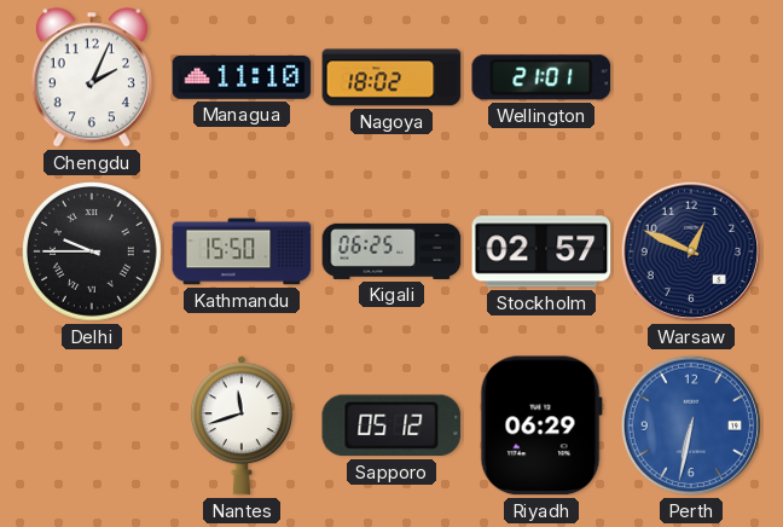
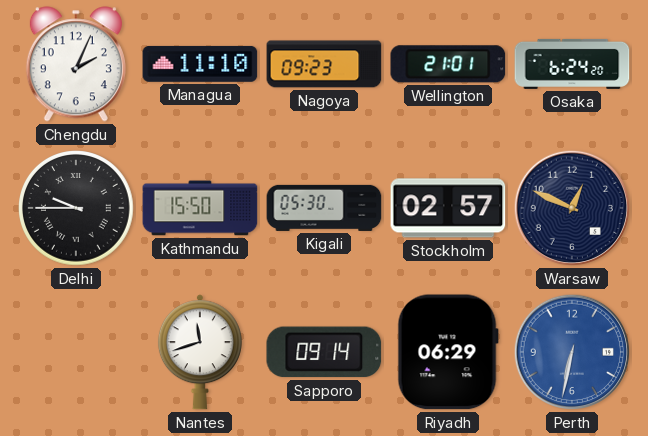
Nagoya: 18:02 -> 09:23 (324, 64)
Osaka: none -> 6:24 (572, 64)
Kigali: 06:25 -> 05:30 (324, 208)
Sapporo: 05:12 -> 09:14 (324, 352)
